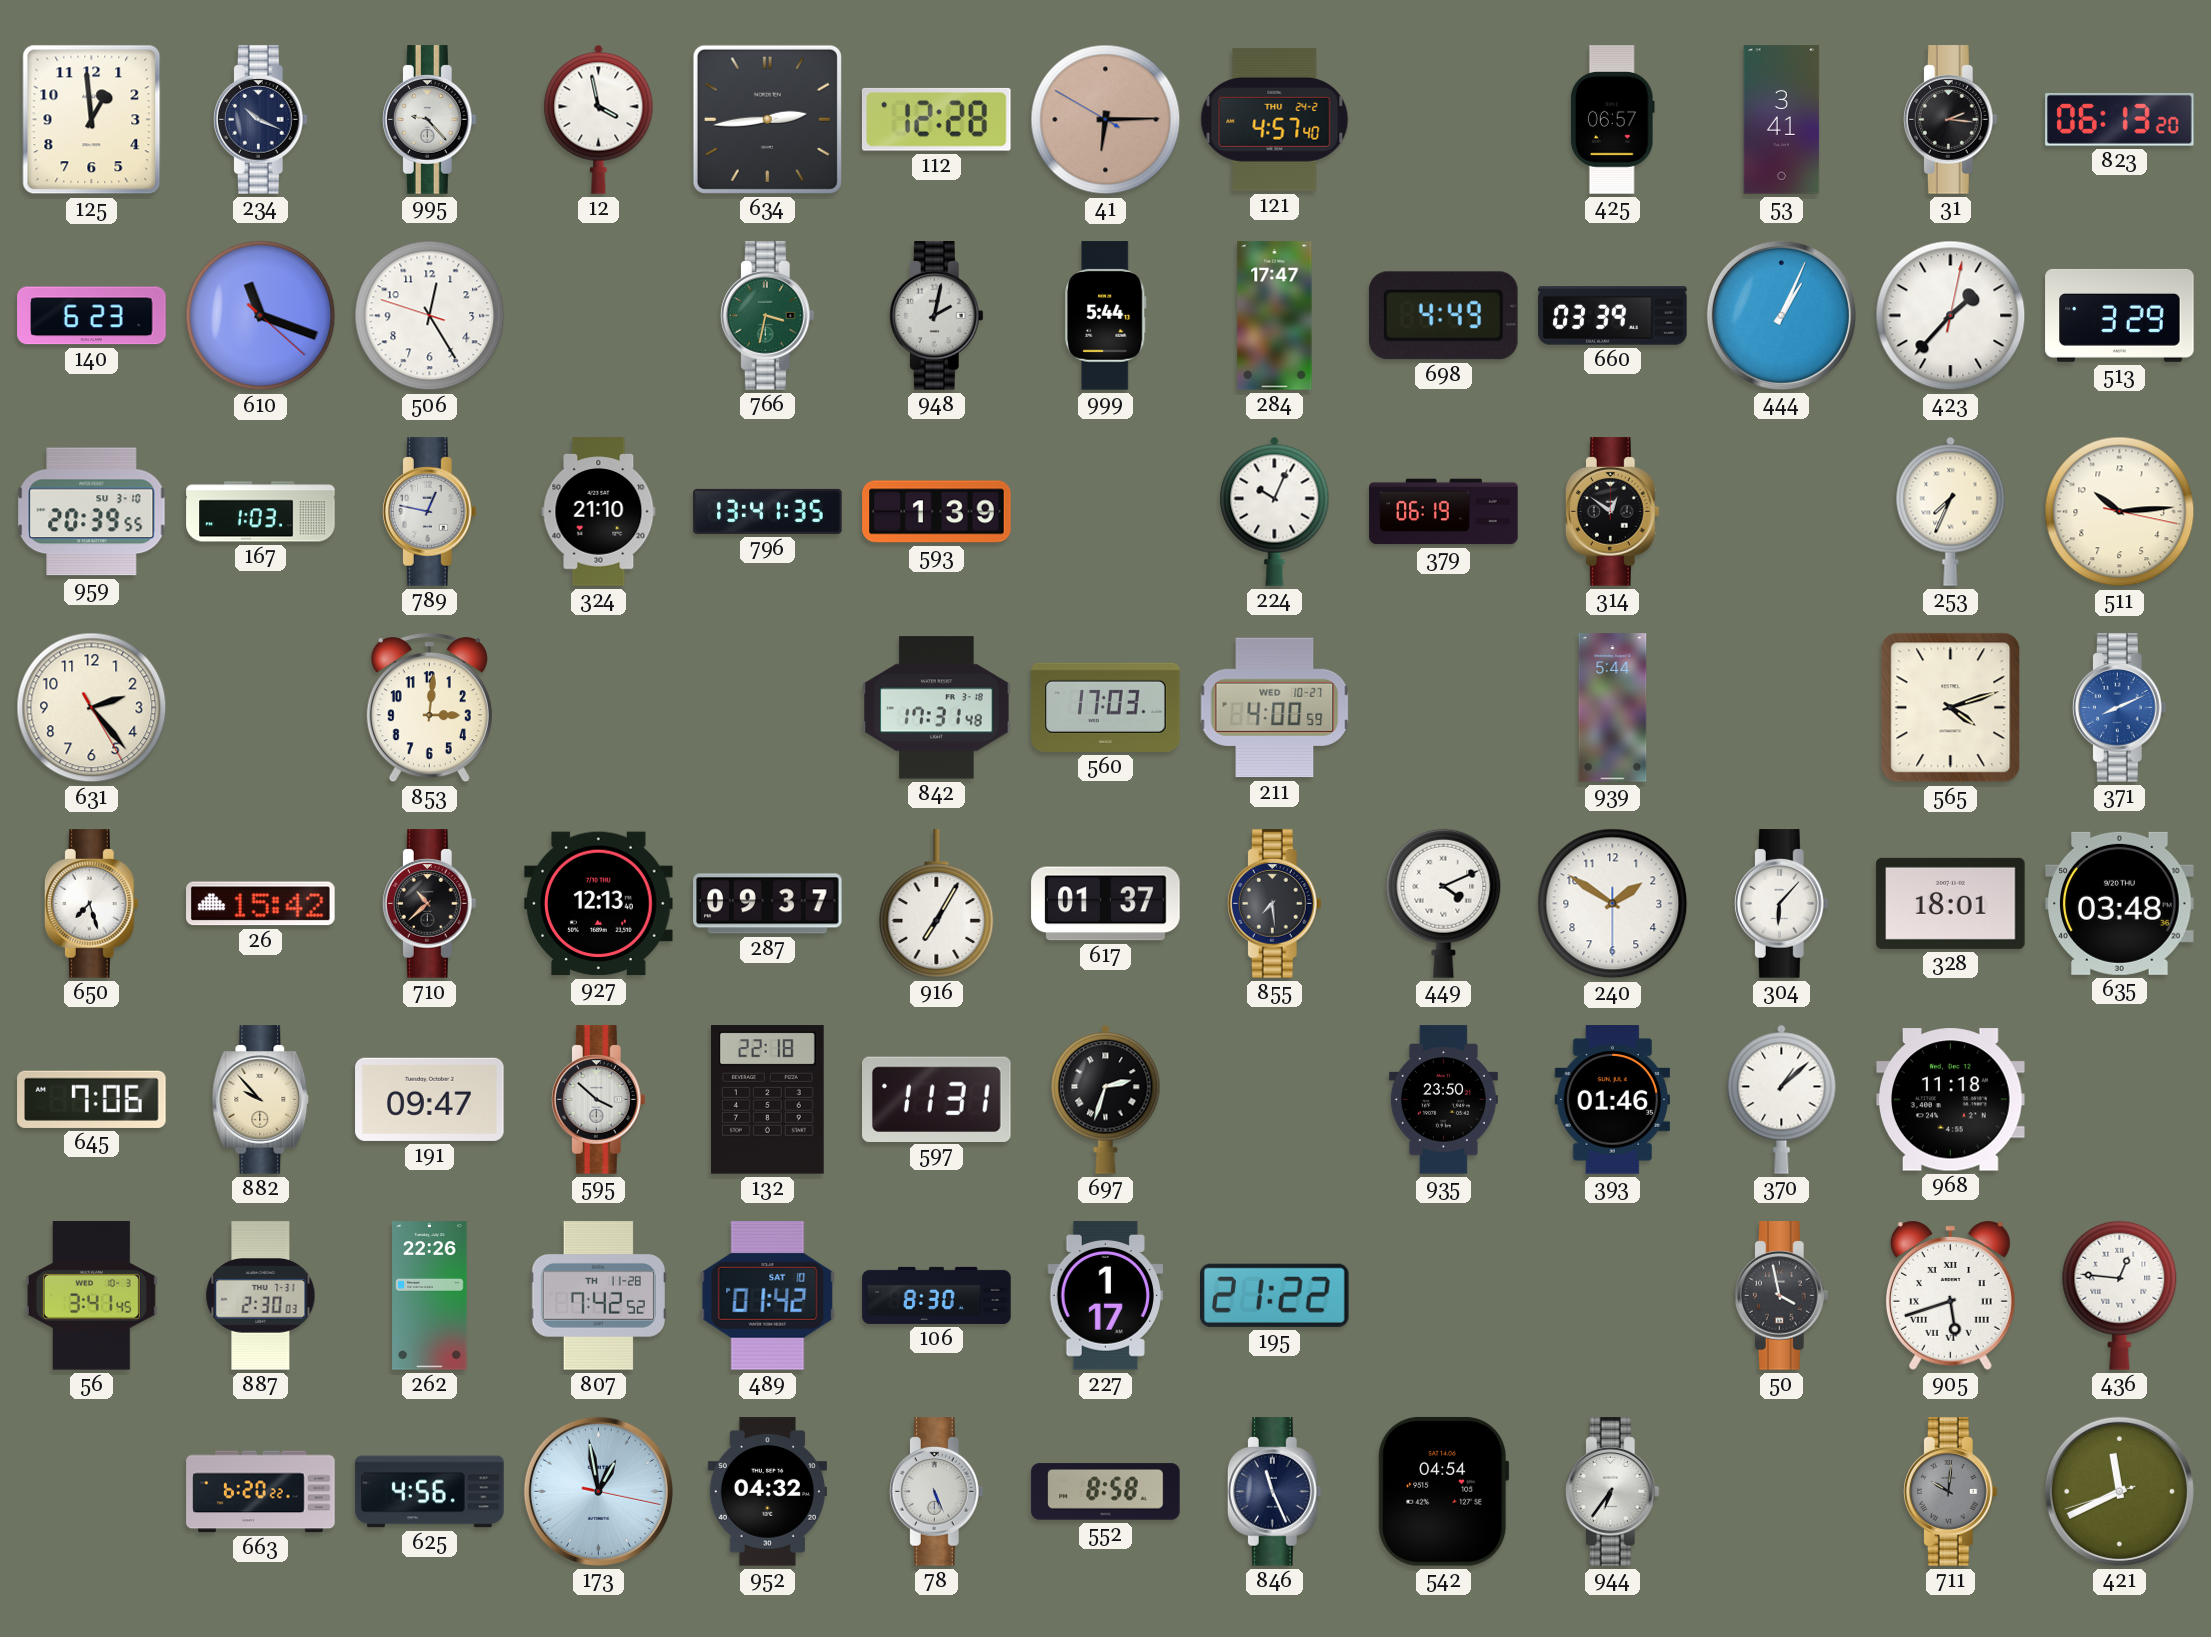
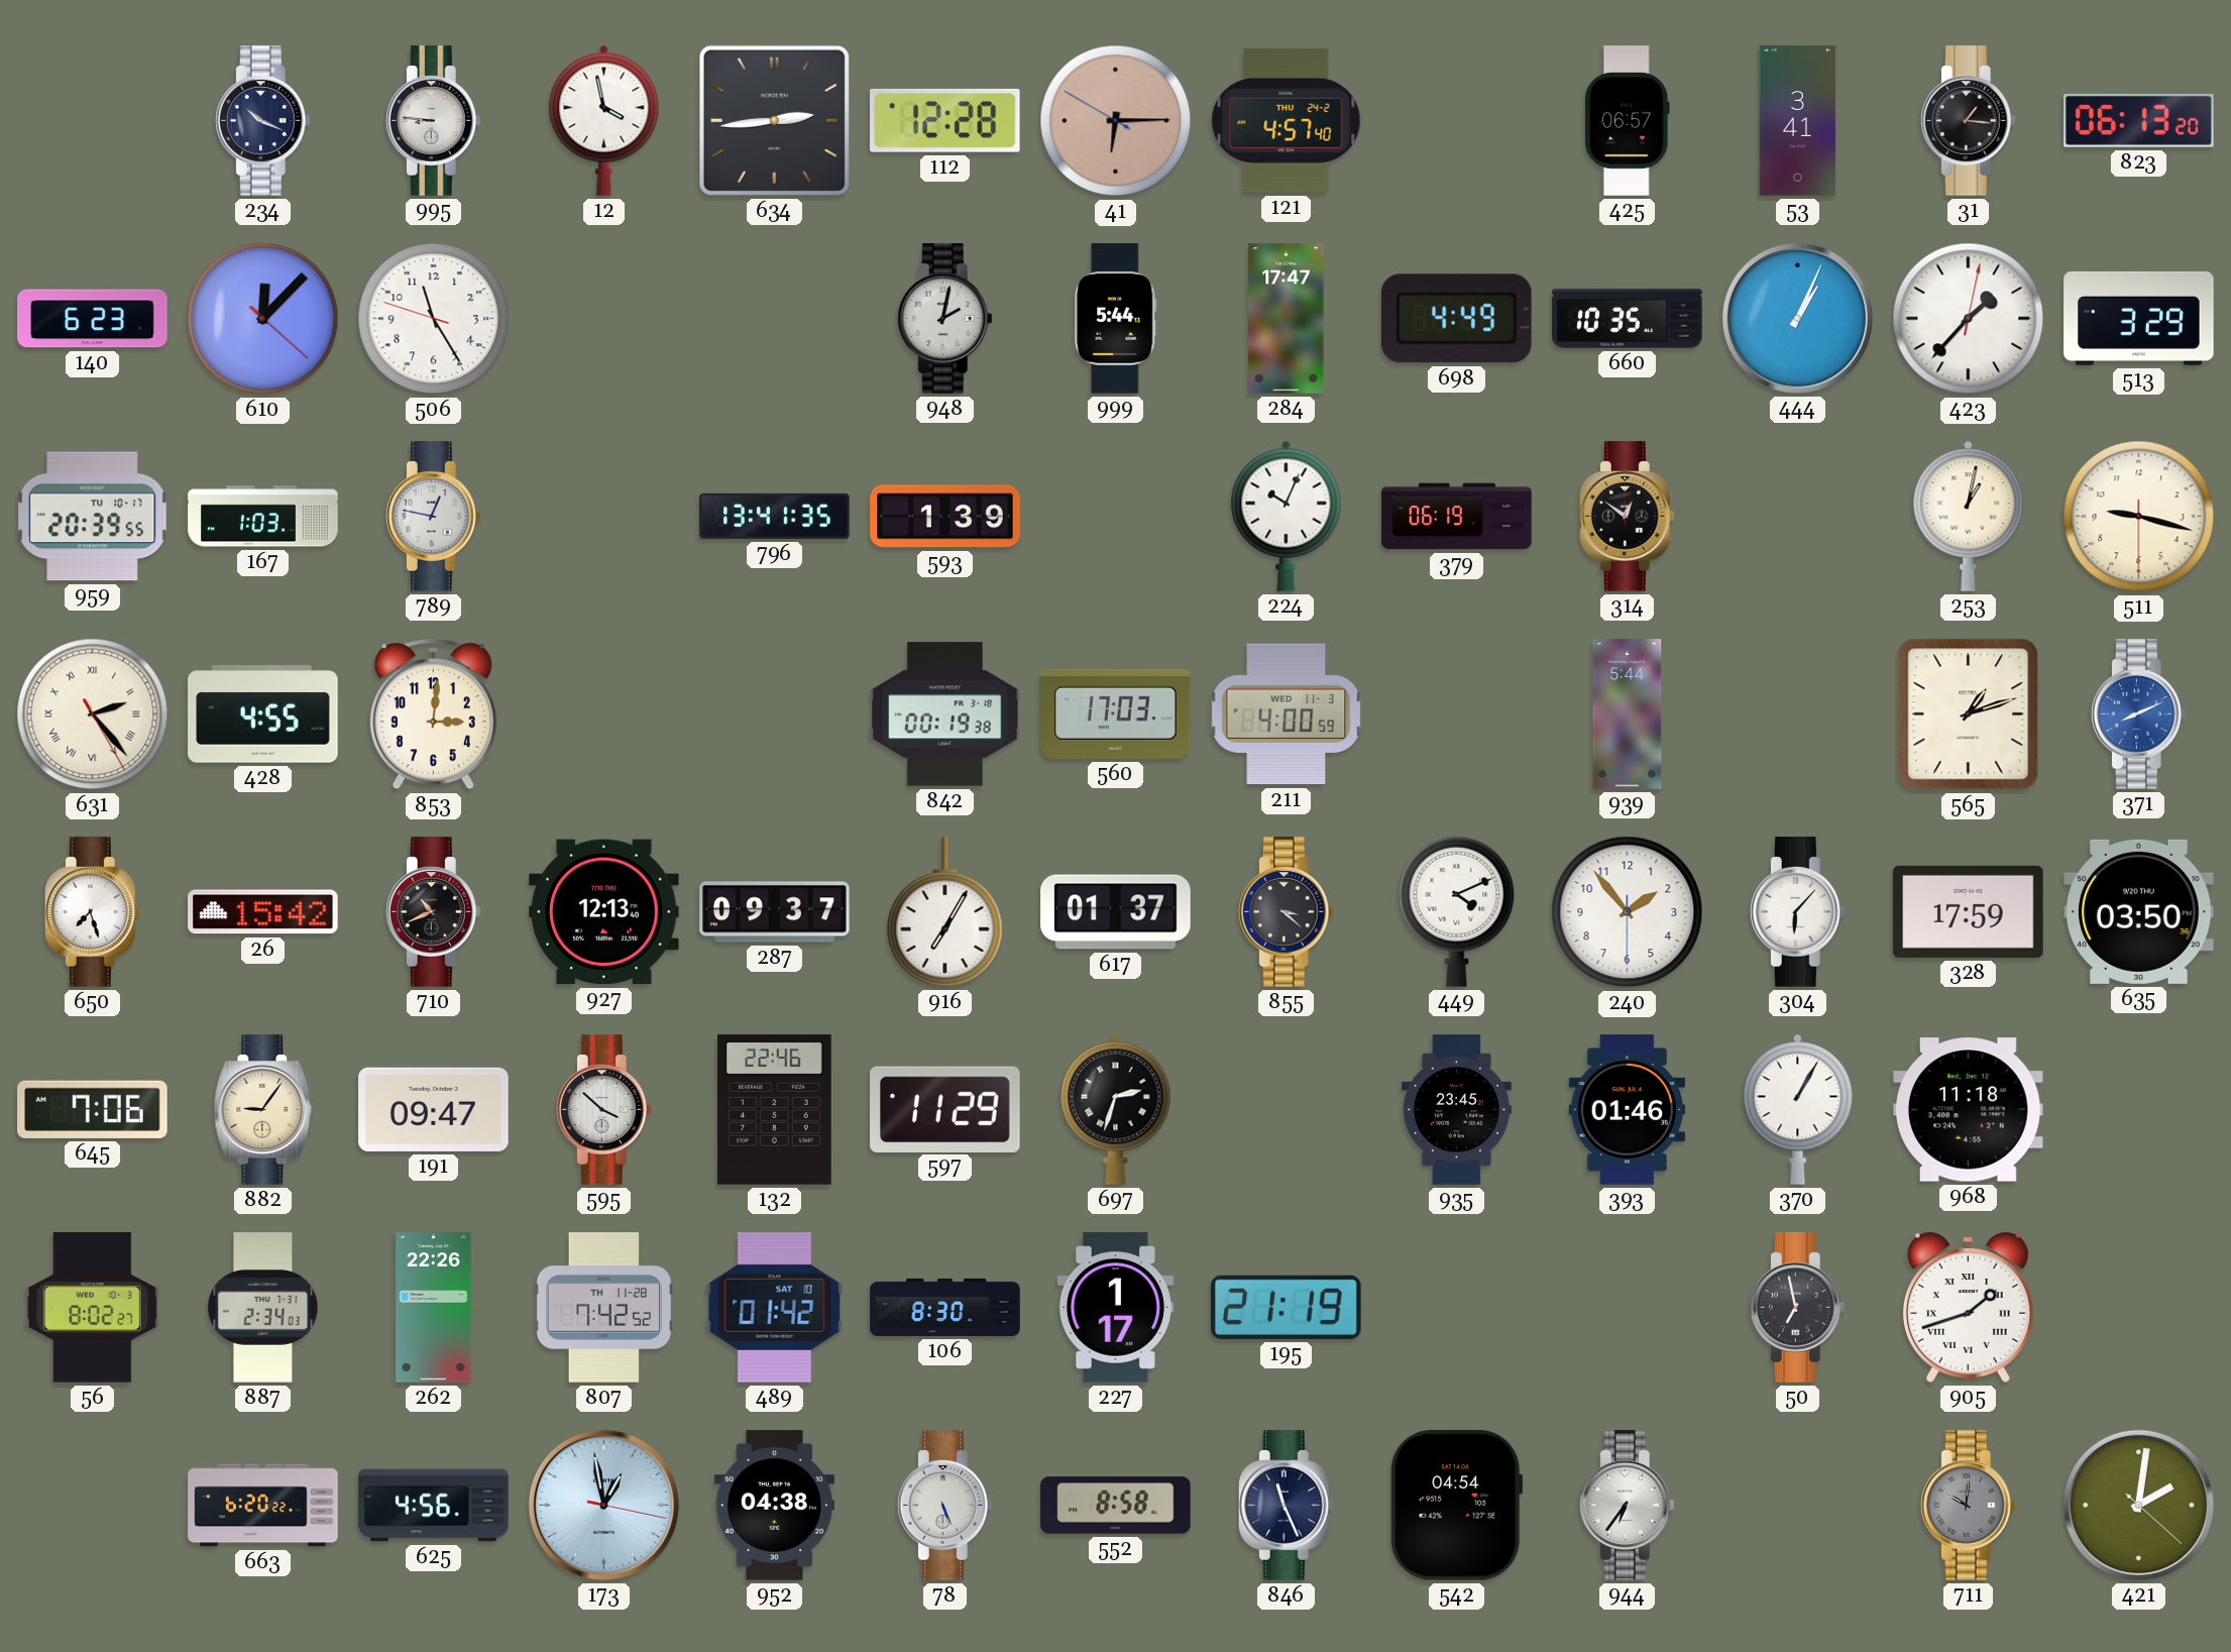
125: 12:59 -> none (92, 120)
995: 9:23 -> 8:46 (433, 121)
31: 2:16 -> 1:16 (1968, 121)
610: 11:18 -> 12:07 (263, 319)
506: 12:24 -> 11:24 (434, 319)
766: 3:32 -> none (767, 316)
660: 03:39 -> 10:35 (1628, 319)
959 date: SU 3-10 -> TU 10-17 (93, 517)
324: 21:10 -> none (599, 512)
253: 7:34 -> 1:02 (1969, 516)
511: 10:14 -> 9:17 (2139, 517)
631 numerals: Arabic -> Roman (93, 714)
428: none -> 4:55 (263, 714)
842: 17:31 -> 00:19 (945, 714)
211 date: WED 10-27 -> WED 11-3 (1287, 714)
565: 4:12 -> 1:12 (1969, 714)
710: 10:38 -> 10:41 (433, 912)
855: 7:29 -> 3:22 (1286, 912)
240: 1:50 -> 1:53 (1628, 912)
328: 18:01 -> 17:59 (1969, 911)
635: 03:48 -> 03:50 (2139, 911)
882: 9:53 -> 9:06 (263, 1110)
132: 22:18 -> 22:46 (774, 1110)
597: 11:31 -> 11:29 (945, 1109)
935: 23:50 -> 23:45 (1456, 1110)
370: 1:08 -> 1:05 (1798, 1109)
56: 3:41 -> 8:02 (92, 1308)
887: 2:30 -> 2:34 (263, 1308)
195: 21:22 -> 21:19 (1287, 1307)
50: 3:58 -> 6:58 (1797, 1308)
905: 5:42 -> 1:42 (1968, 1307)
436: 12:46 -> none (2120, 1295)
952: 04:32 -> 04:38 (774, 1506)
421: 11:40 -> 2:01 (2138, 1505)
